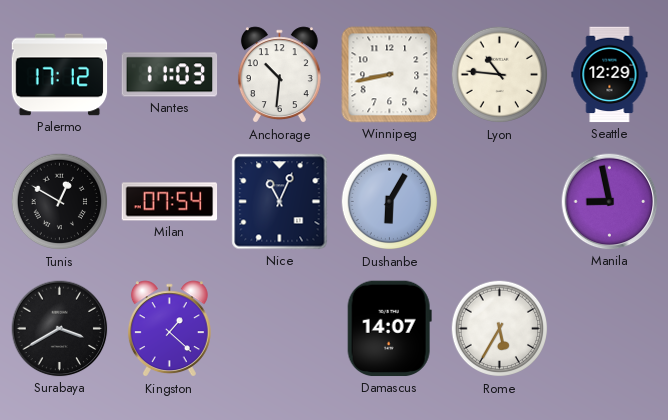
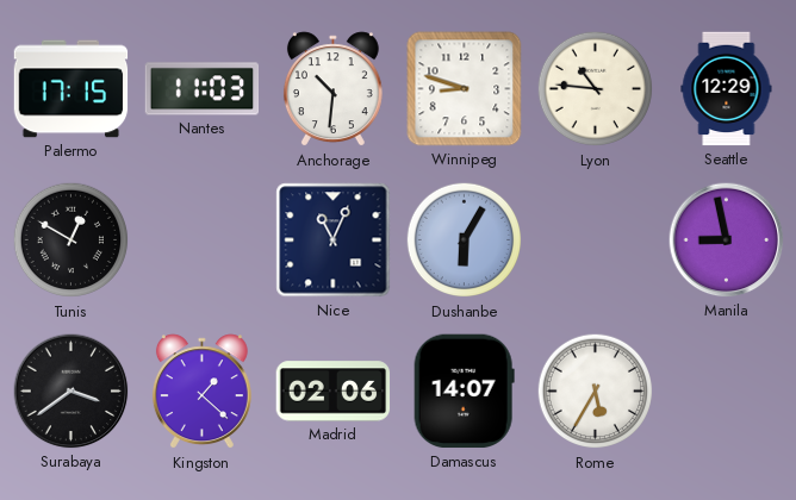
Palermo: 17:12 -> 17:15 (71, 89)
Winnipeg: 8:43 -> 8:48 (465, 89)
Milan: 07:54 -> none (170, 202)
Surabaya: 3:40 -> 3:39 (71, 392)
Madrid: none -> 02:06 (334, 392)
